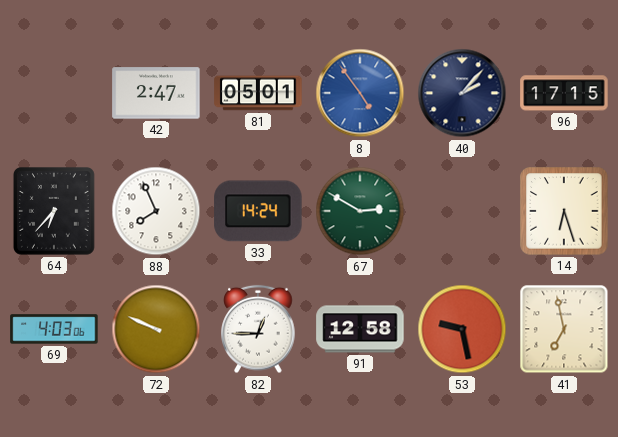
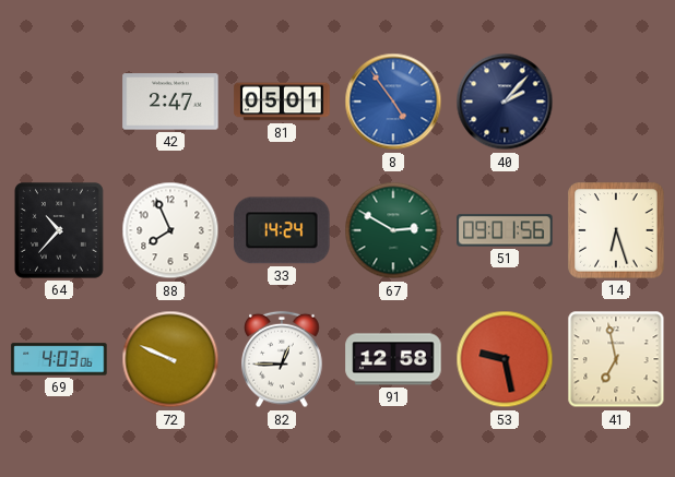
96: 17:15 -> none (564, 93)
64: 6:37 -> 10:37 (59, 231)
51: none -> 09:01 (505, 230)
